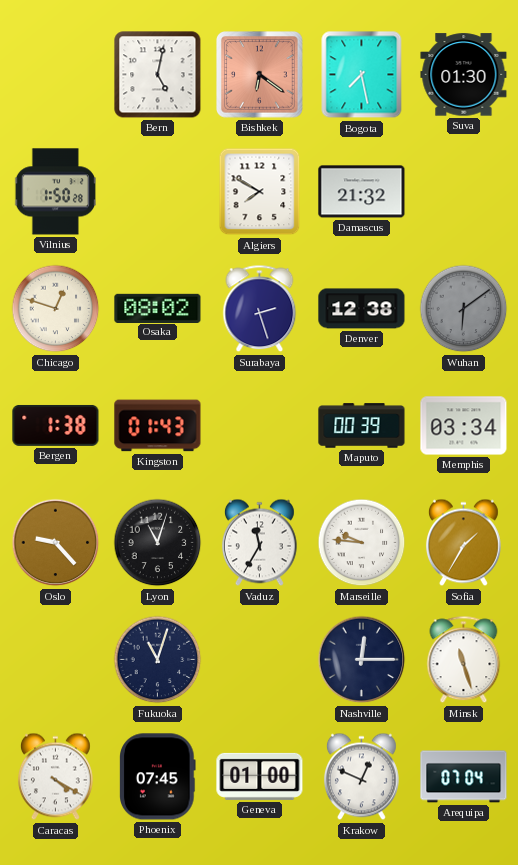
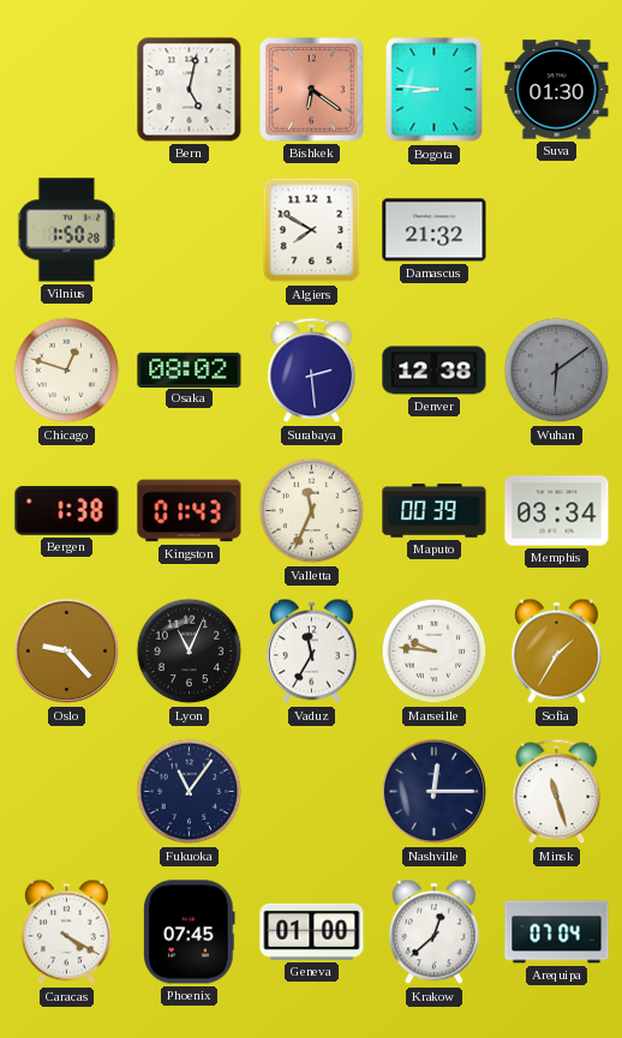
Bogota: 7:28 -> 8:46 (435, 90)
Surabaya: 2:27 -> 2:29 (312, 371)
Valletta: none -> 11:34 (312, 511)
Lyon: 11:03 -> 11:04 (190, 652)
Fukuoka: 11:03 -> 11:06 (190, 792)
Krakow: 12:49 -> 12:38 (433, 932)
